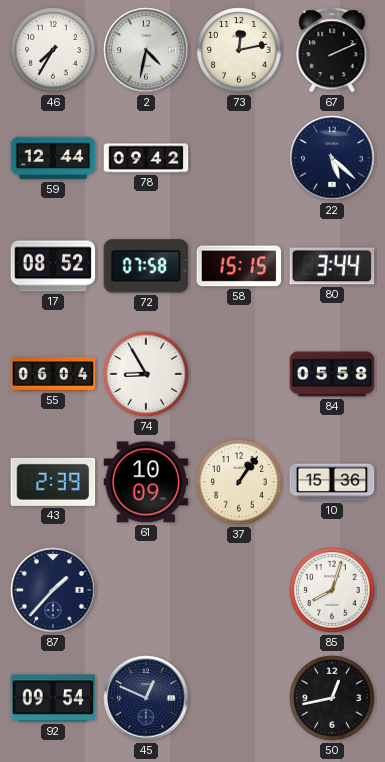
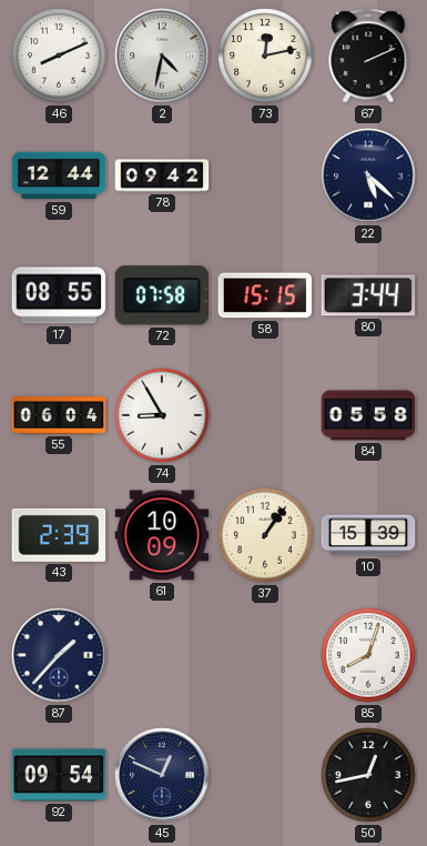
46: 7:35 -> 8:11 (59, 56)
17: 08:52 -> 08:55 (59, 295)
10: 15:36 -> 15:39 (368, 535)
